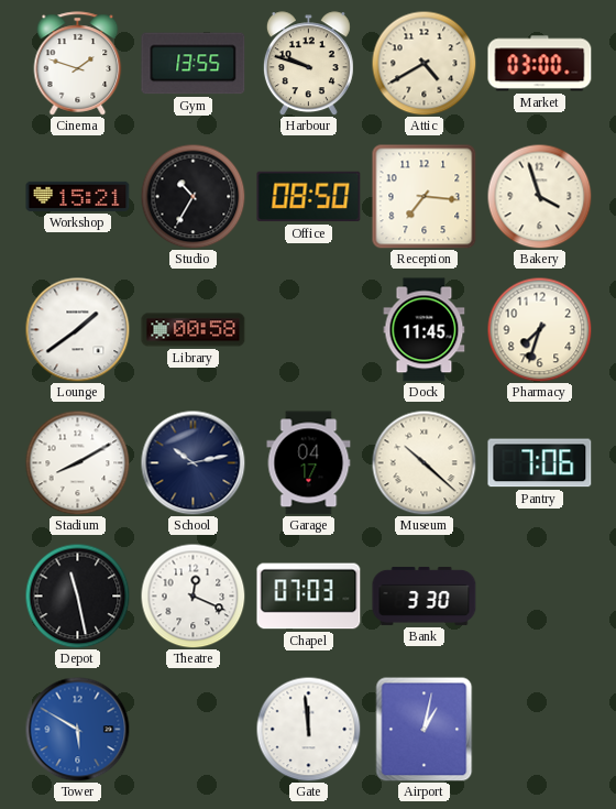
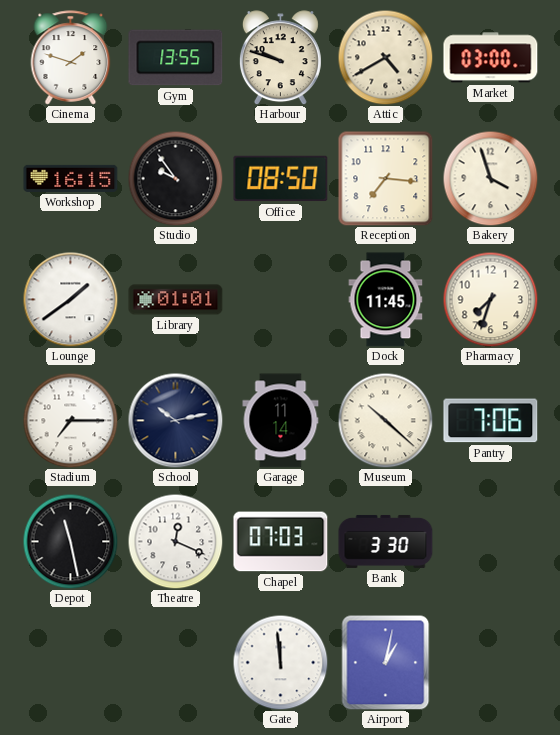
Workshop: 15:21 -> 16:15 (71, 178)
Studio: 10:35 -> 9:54 (175, 178)
Library: 00:58 -> 01:01 (176, 300)
Stadium: 8:10 -> 7:15 (70, 420)
Garage: 04:17 -> 11:14 (281, 421)
Tower: 5:50 -> none (77, 729)
